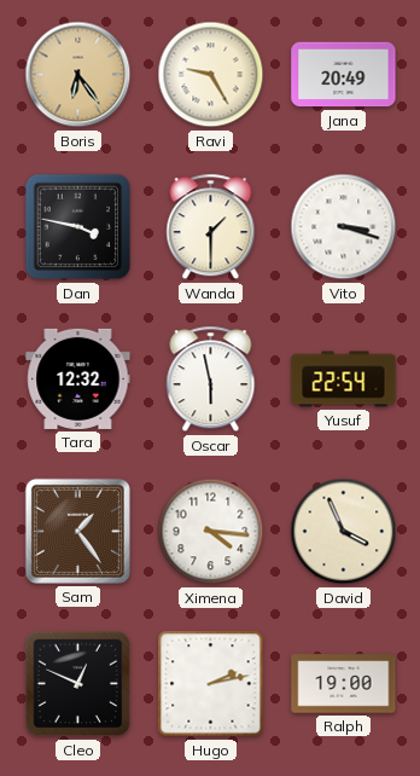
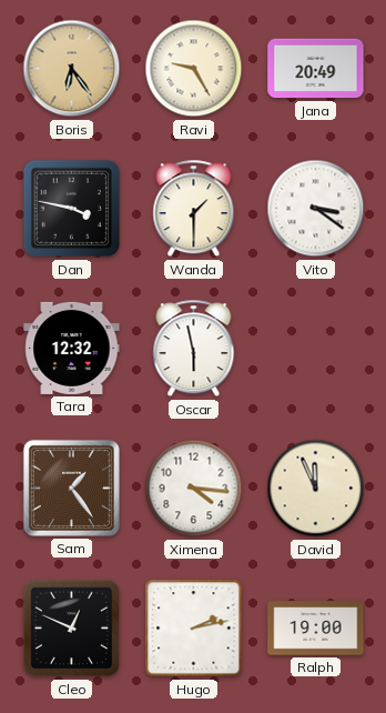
Vito: 3:18 -> 3:21 (316, 209)
Yusuf: 22:54 -> none (344, 380)
David: 3:56 -> 11:56 (316, 489)
